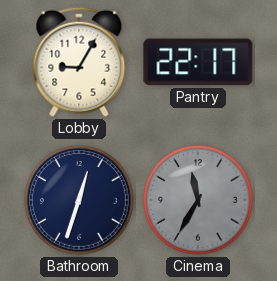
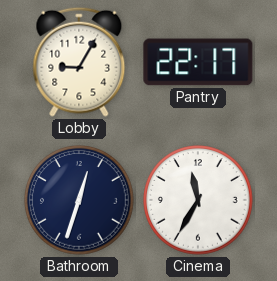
Cinema dial: grey -> white (199, 201)
